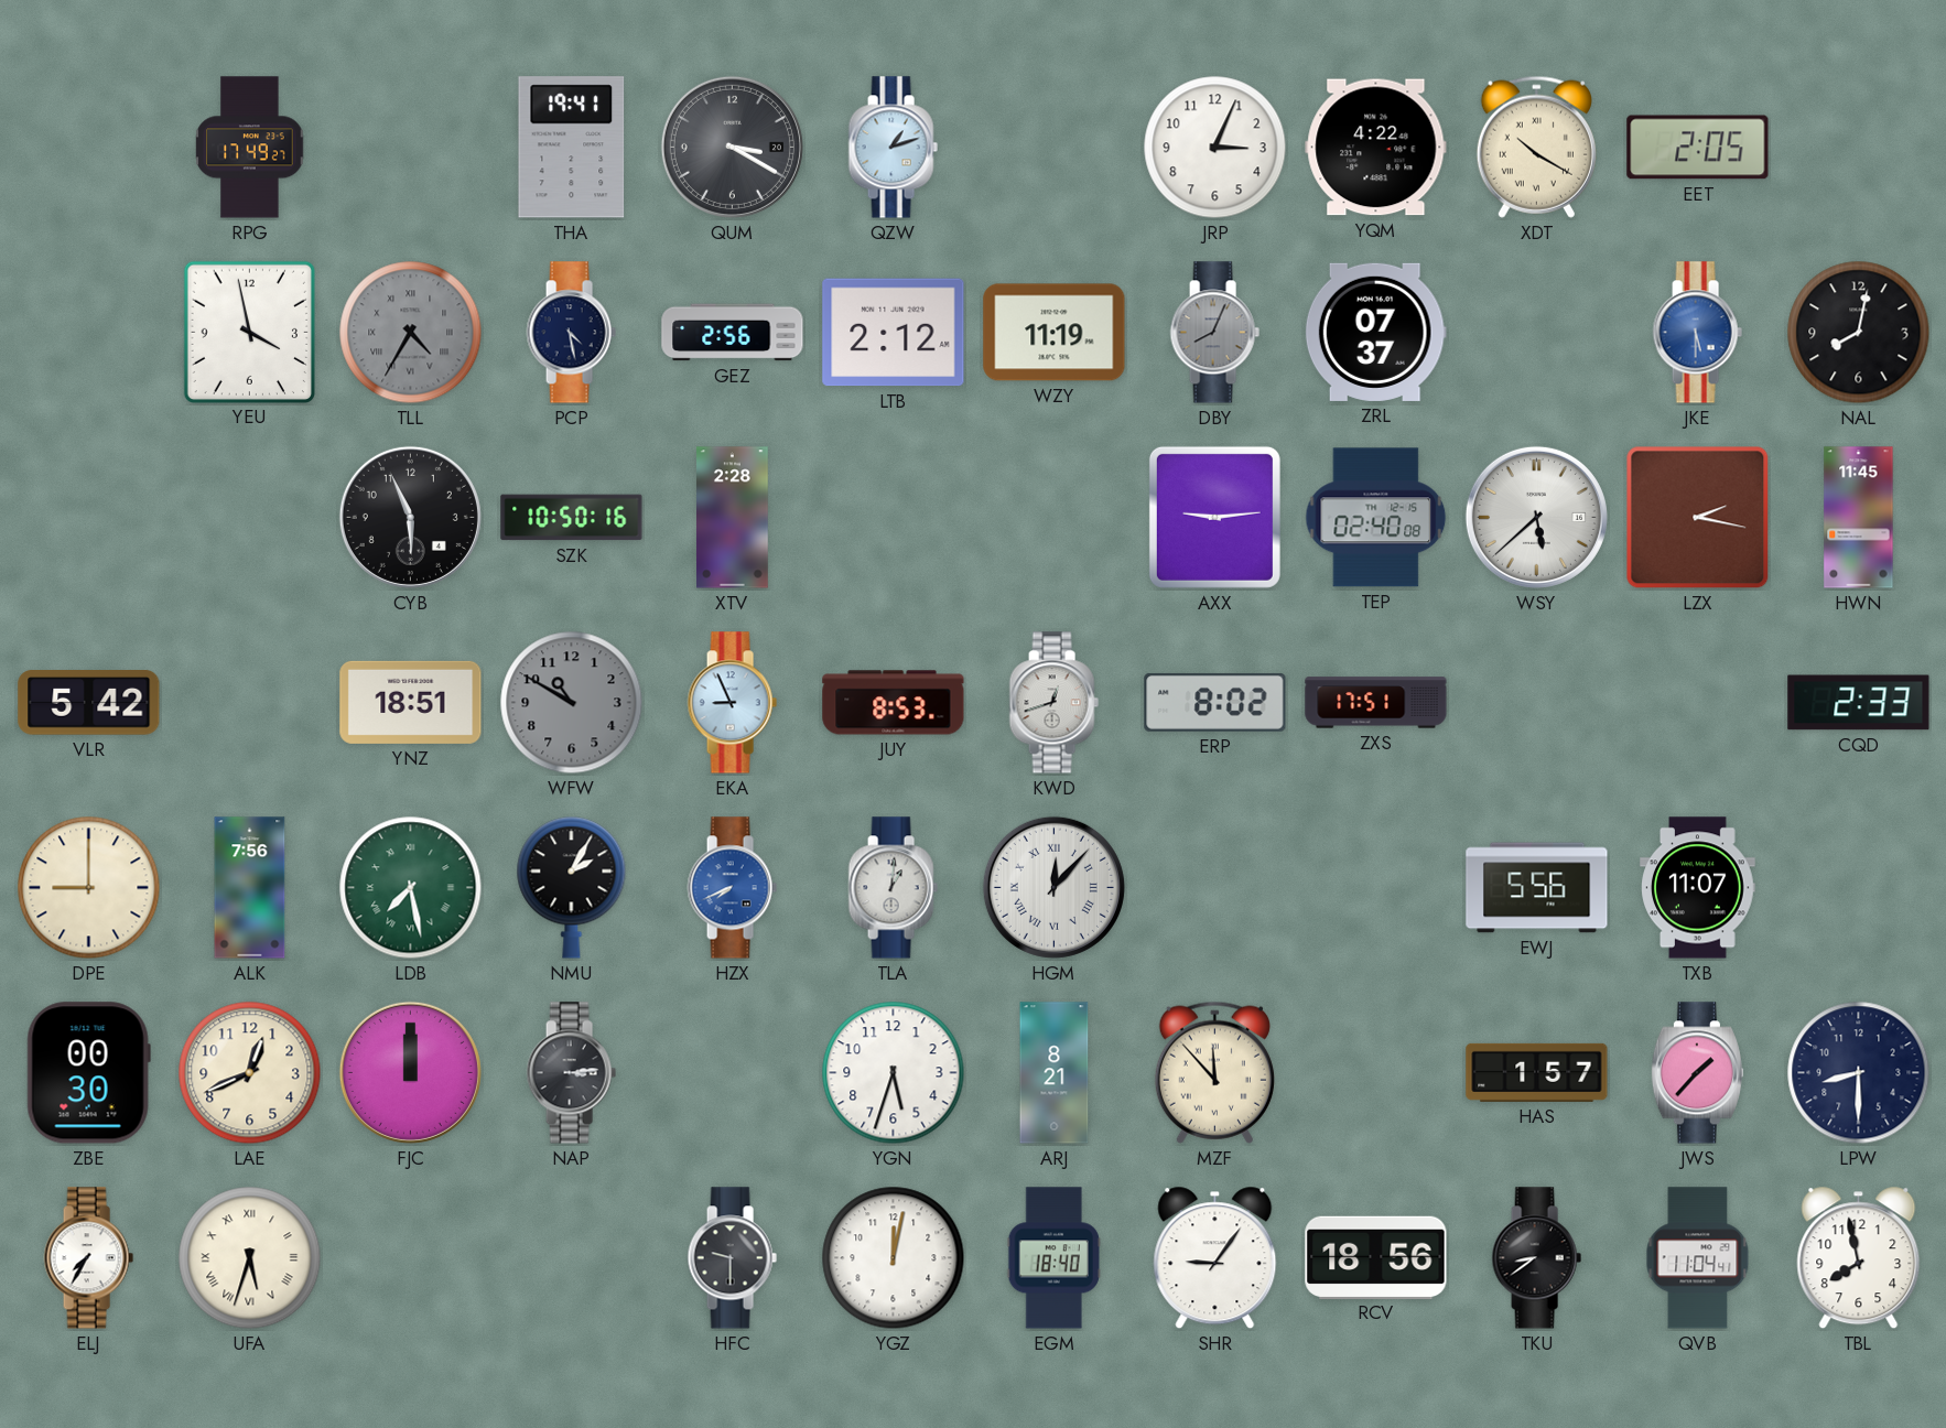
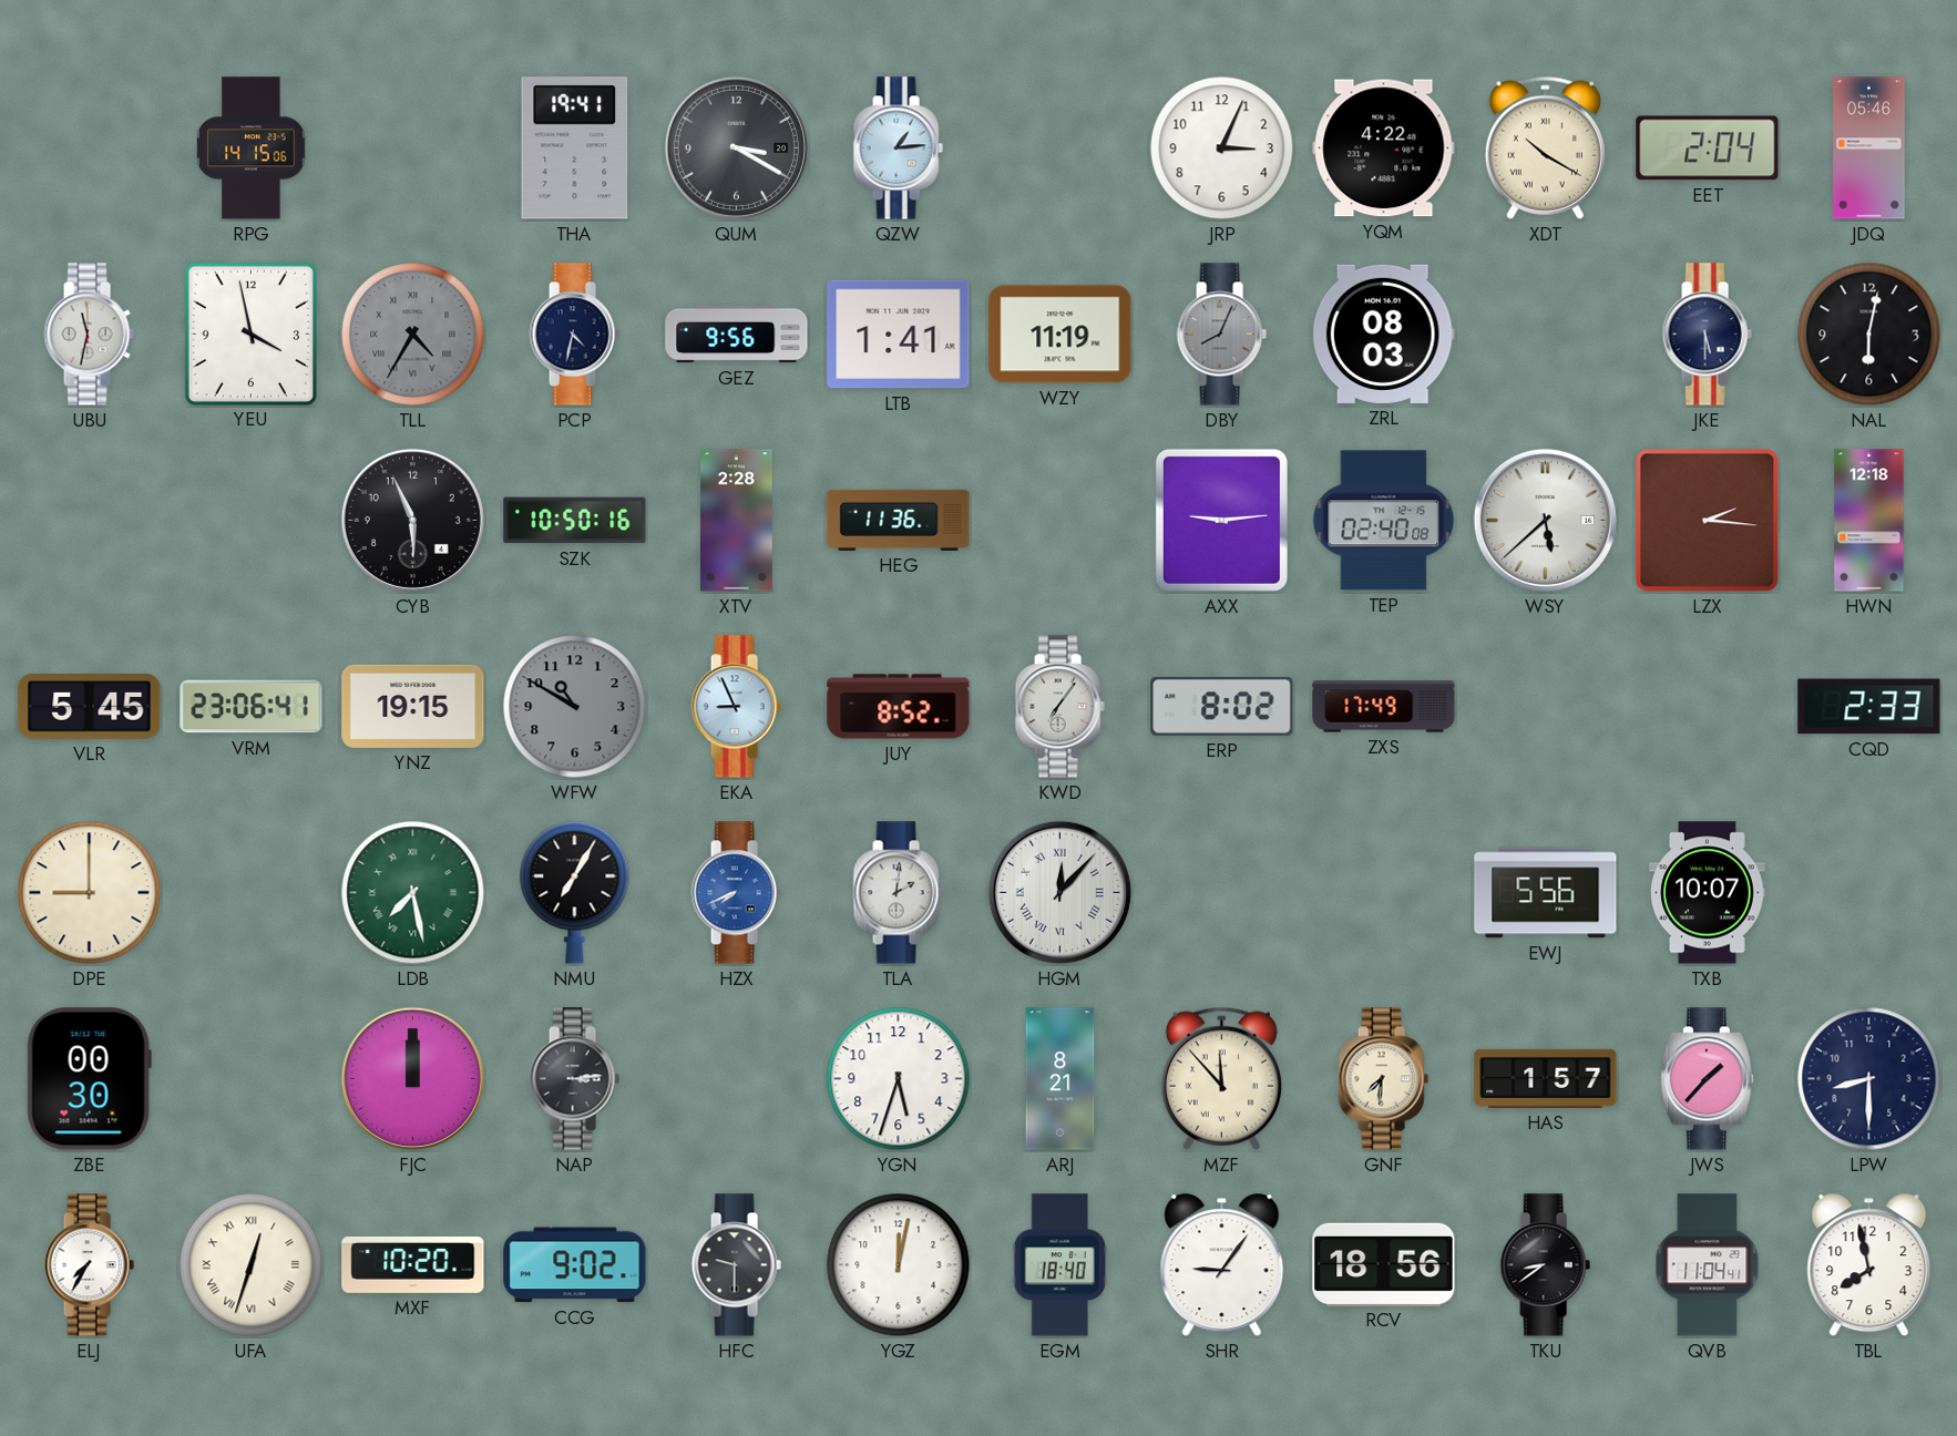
RPG: 17:49 -> 14:15 (252, 148)
QZW: 1:12 -> 1:14 (898, 148)
EET: 2:05 -> 2:04 (1708, 148)
JDQ: none -> 05:46 (1869, 148)
UBU: none -> 11:32 (89, 335)
PCP: 4:28 -> 4:32 (574, 335)
GEZ: 2:56 -> 9:56 (737, 335)
LTB: 2:12 -> 1:41 (899, 335)
ZRL: 07:37 -> 08:03 (1383, 334)
JKE dial: blue -> navy (1707, 335)
NAL: 8:02 -> 6:02 (1869, 335)
HEG: none -> 11:36 (899, 520)
LZX: 2:17 -> 2:16 (1708, 521)
HWN: 11:45 -> 12:18 (1869, 521)
VLR: 5:42 -> 5:45 (90, 707)
VRM: none -> 23:06 (252, 707)
YNZ: 18:51 -> 19:15 (413, 706)
JUY: 8:53 -> 8:52 (899, 707)
KWD: 12:42 -> 7:06 (1059, 707)
ZXS: 17:51 -> 17:49 (1384, 707)
ALK: 7:56 -> none (250, 888)
NMU: 2:05 -> 7:05 (575, 892)
TLA: 1:01 -> 2:01 (898, 893)
TXB: 11:07 -> 10:07 (1708, 893)
LAE: 12:41 -> none (250, 1073)
GNF: none -> 7:31 (1383, 1079)
UFA: 5:33 -> 12:33 (252, 1265)
MXF: none -> 10:20 (413, 1264)
CCG: none -> 9:02 (575, 1265)
